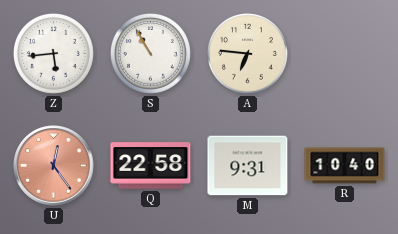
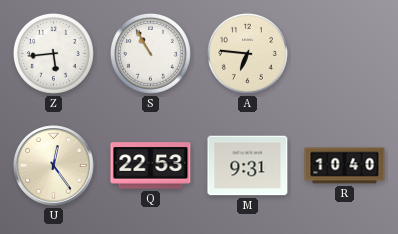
U dial: salmon -> cream (54, 166)
Q: 22:58 -> 22:53 (151, 166)
